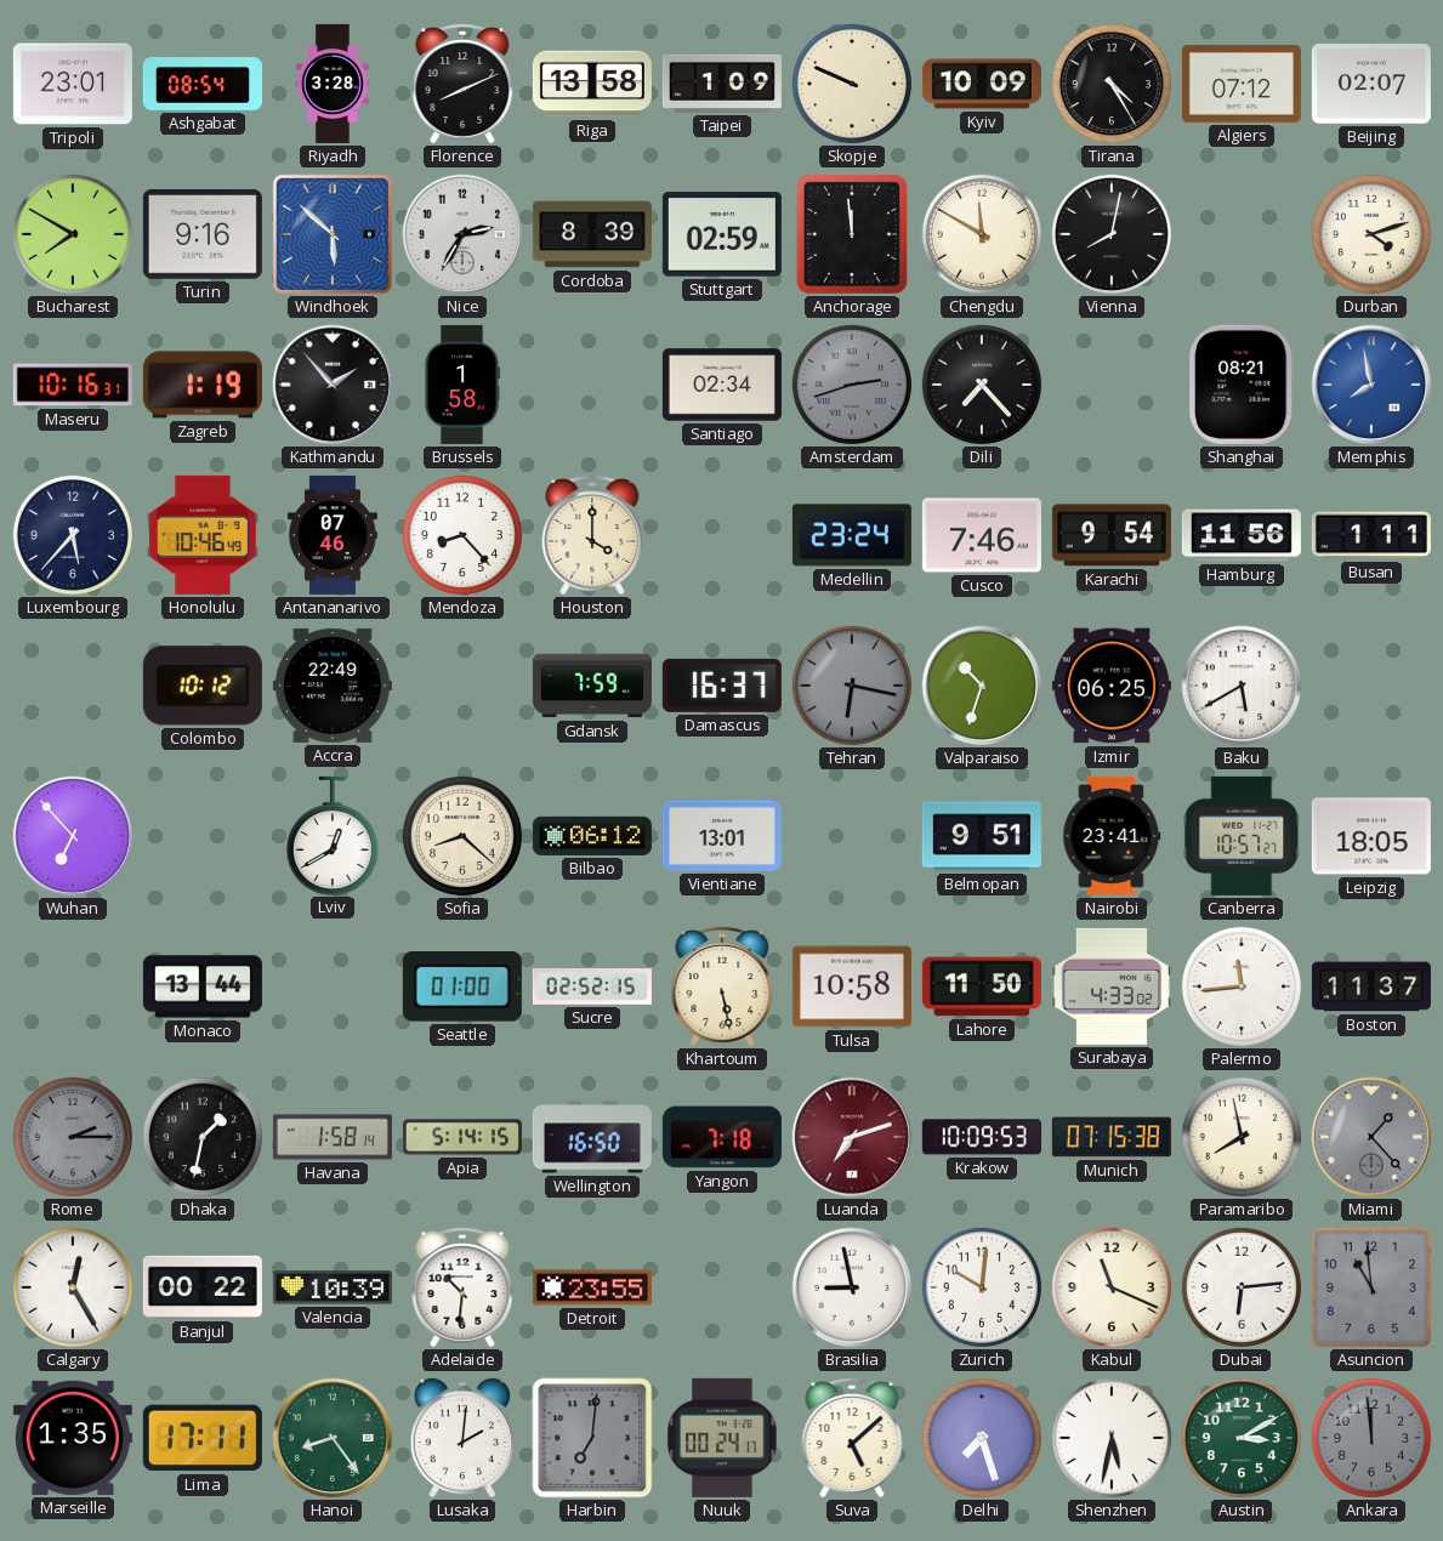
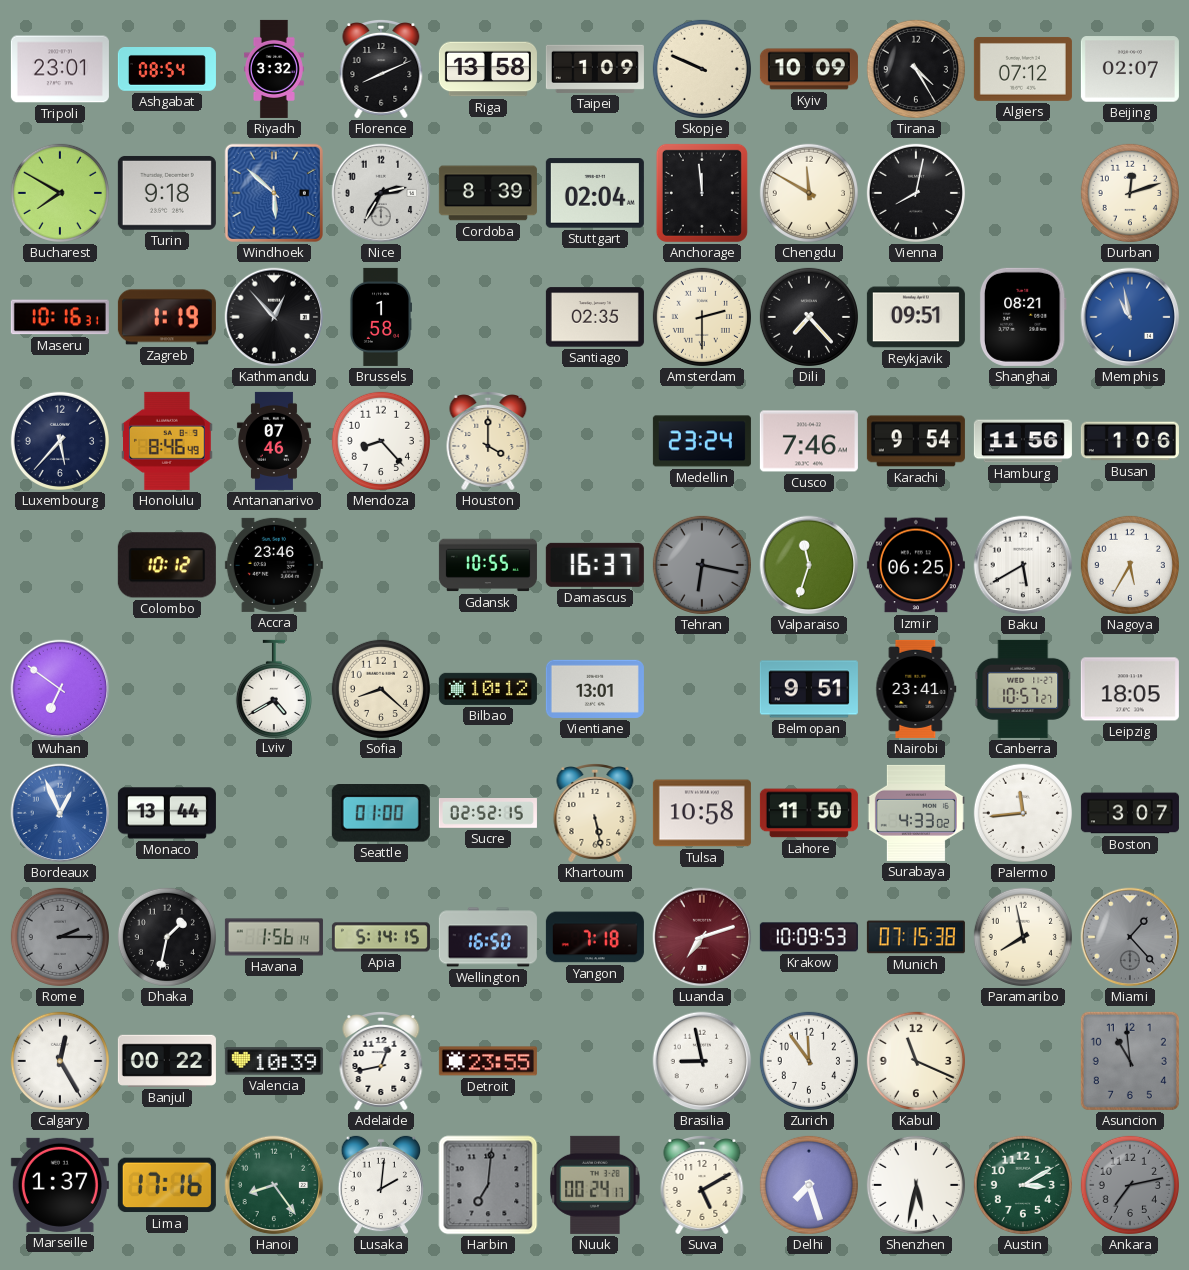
Riyadh: 3:28 -> 3:32 (274, 69)
Turin: 9:16 -> 9:18 (167, 193)
Stuttgart: 02:59 -> 02:04 (595, 193)
Durban: 4:12 -> 12:12 (1130, 193)
Kathmandu: 1:53 -> 12:53 (274, 317)
Santiago: 02:34 -> 02:35 (595, 317)
Amsterdam: 2:42 -> 2:30 (702, 317)
Amsterdam dial: grey -> cream (702, 317)
Reykjavik: none -> 09:51 (916, 317)
Memphis: 7:58 -> 10:58 (1130, 317)
Honolulu: 10:46 -> 8:46 (168, 441)
Busan: 1:11 -> 1:06 (1130, 441)
Accra: 22:49 -> 23:46 (274, 565)
Gdansk: 7:59 -> 10:55 (488, 565)
Valparaiso: 10:33 -> 11:33 (809, 565)
Nagoya: none -> 5:35 (1130, 565)
Wuhan: 6:53 -> 6:51 (60, 689)
Lviv: 12:40 -> 4:40 (274, 688)
Bilbao: 06:12 -> 10:12 (488, 689)
Bordeaux: none -> 12:56 (60, 813)
Boston: 11:37 -> 3:07 (1130, 813)
Havana: 1:58 -> 1:56 (274, 937)
Adelaide: 10:31 -> 12:43 (381, 1062)
Zurich: 10:01 -> 11:54 (809, 1061)
Dubai: 6:14 -> none (1242, 1287)
Marseille: 1:35 -> 1:37 (60, 1185)
Lima: 17:11 -> 17:16 (167, 1185)
Suva: 5:08 -> 5:10 (702, 1186)
Ankara: 11:59 -> 7:13 (1130, 1185)
